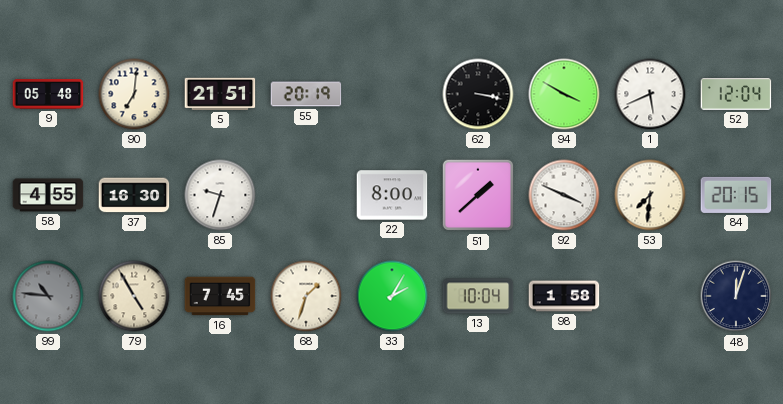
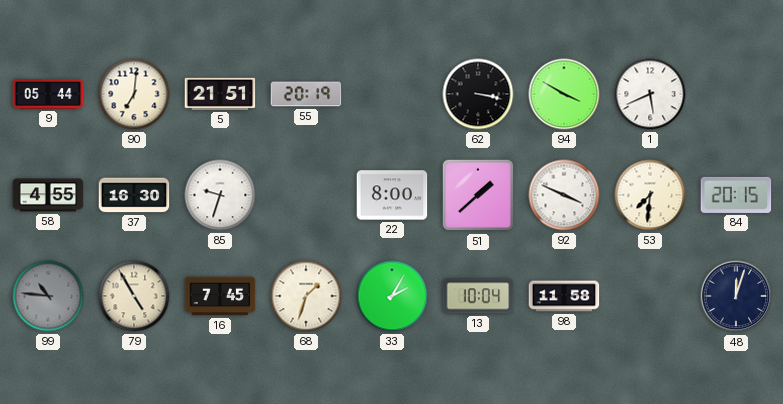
9: 05:48 -> 05:44 (48, 94)
52: 12:04 -> none (736, 95)
98: 1:58 -> 11:58 (564, 296)
